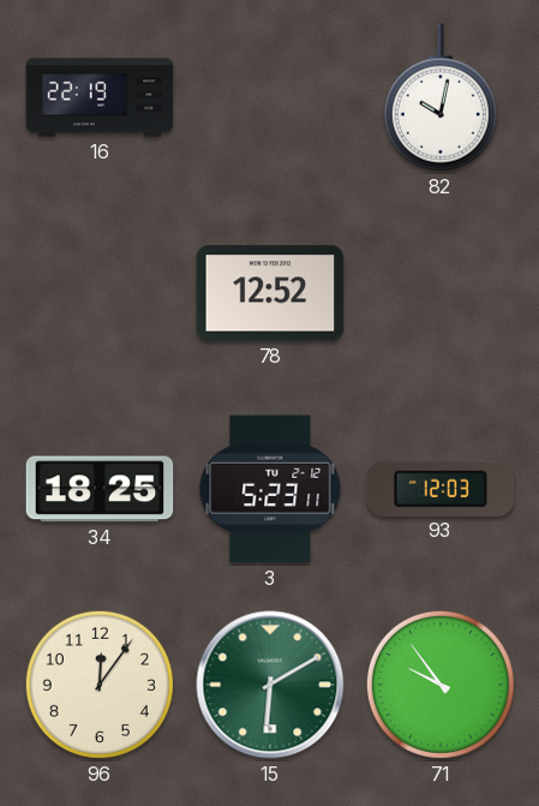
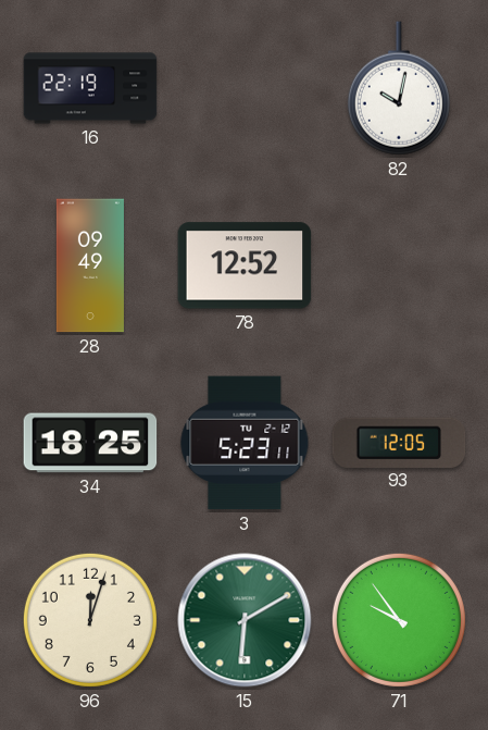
28: none -> 09:49 (90, 265)
93: 12:03 -> 12:05 (399, 442)
96: 12:06 -> 12:03 (90, 620)
